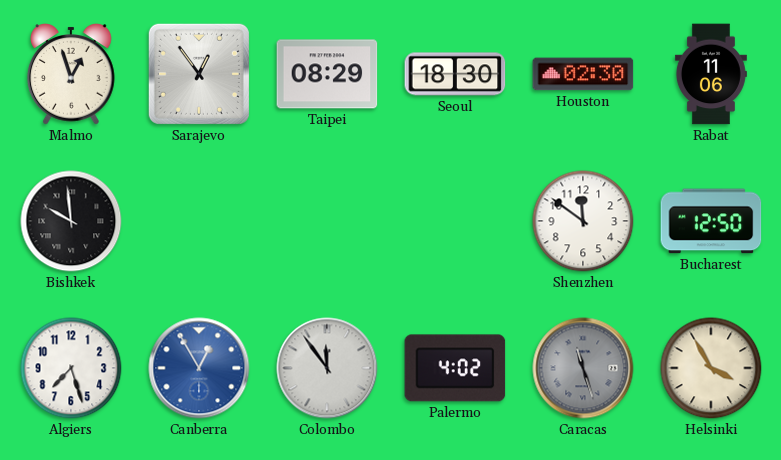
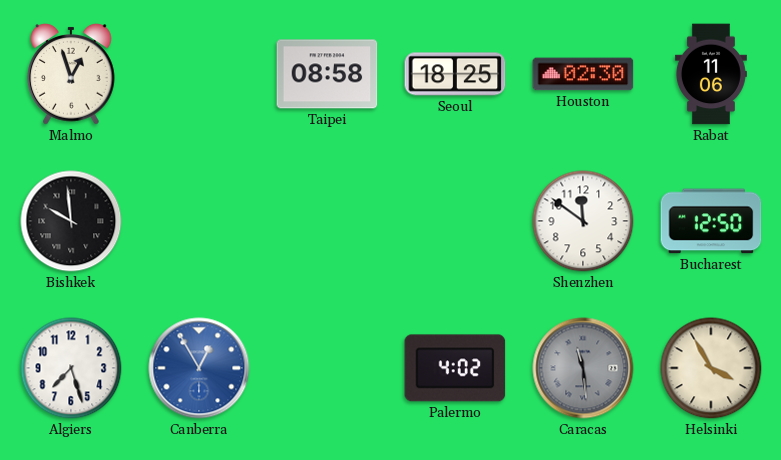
Sarajevo: 12:54 -> none (199, 74)
Taipei: 08:29 -> 08:58 (327, 74)
Seoul: 18:30 -> 18:25 (455, 74)
Colombo: 11:54 -> none (327, 368)
Caracas: 11:27 -> 11:29 (583, 368)
